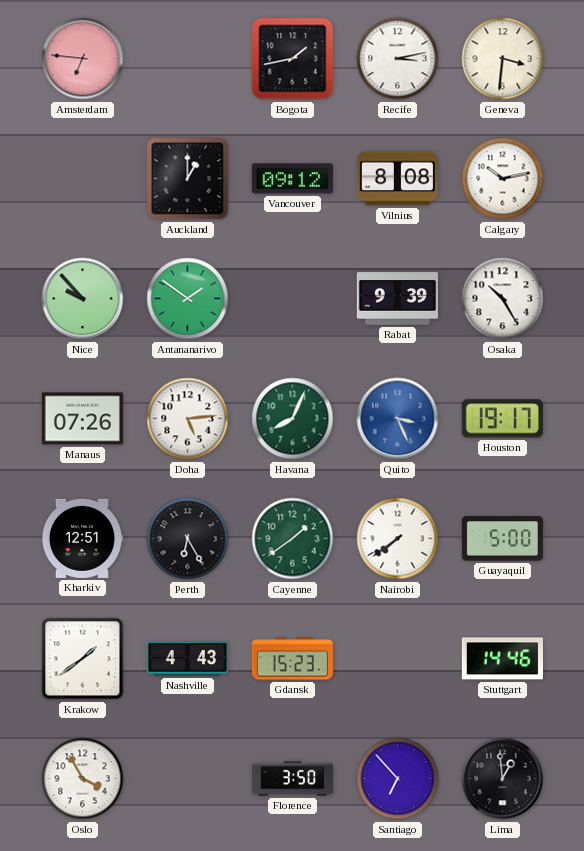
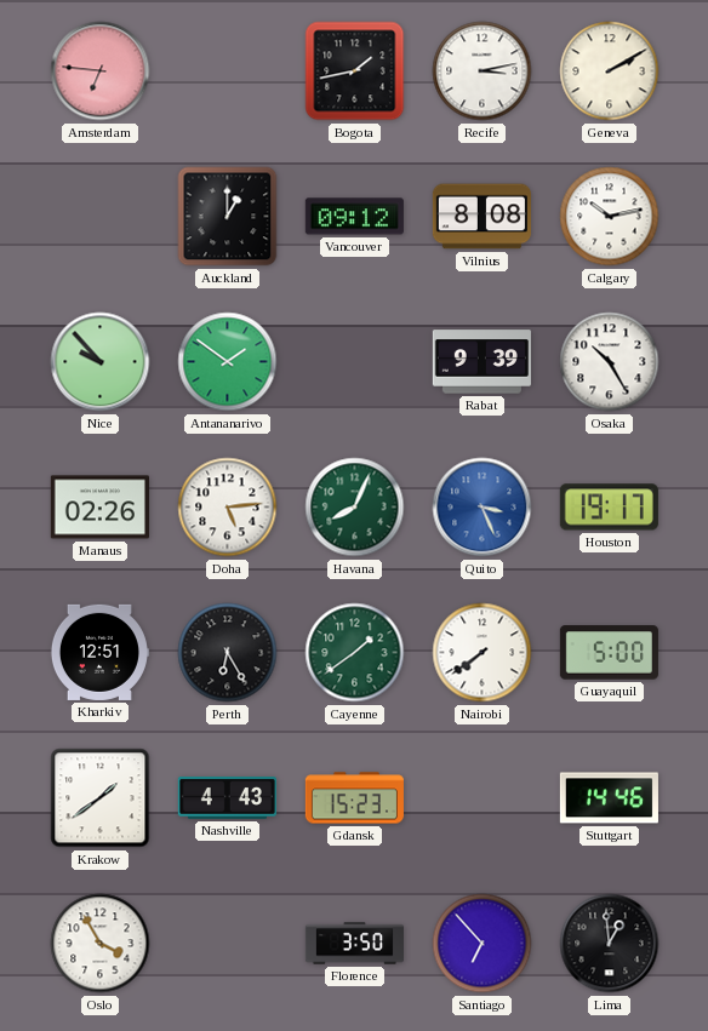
Geneva: 3:31 -> 2:10 (610, 71)
Manaus: 07:26 -> 02:26 (99, 508)
